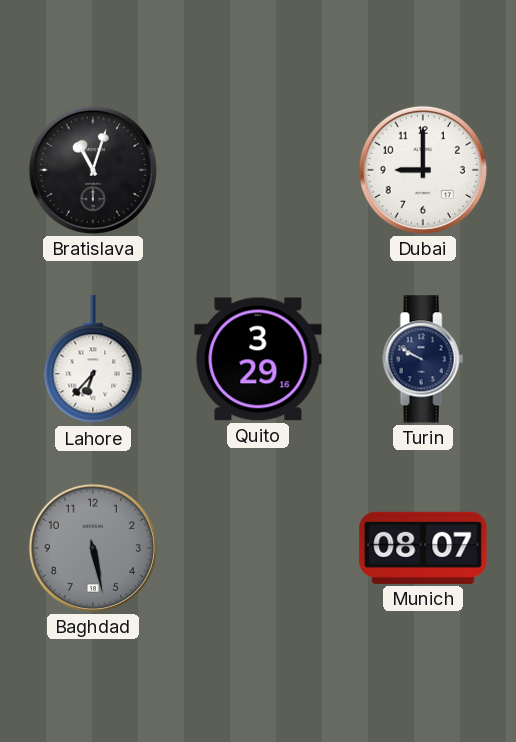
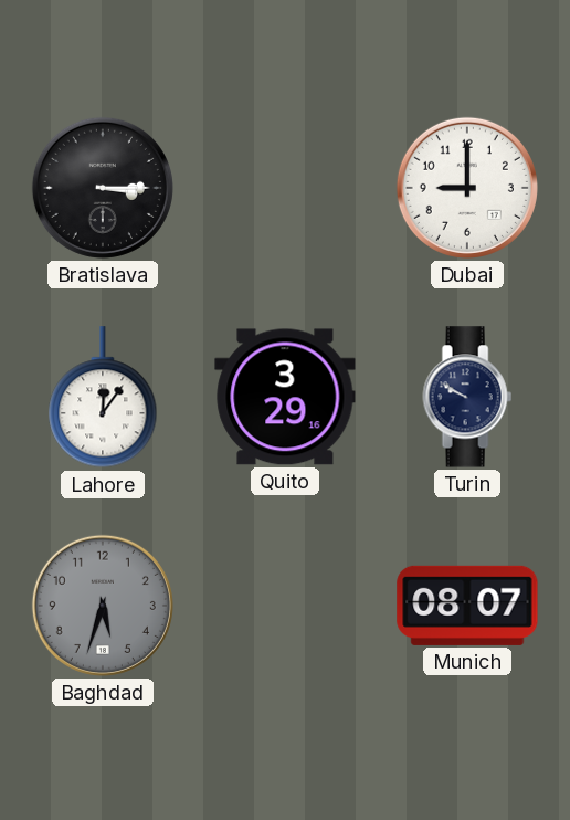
Bratislava: 11:03 -> 3:15 (103, 188)
Lahore: 6:37 -> 12:06 (103, 398)
Baghdad: 5:28 -> 5:33 (103, 606)
